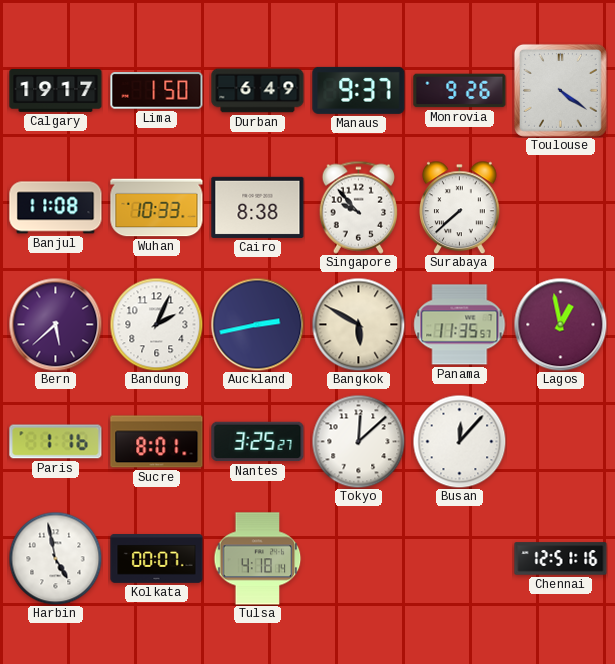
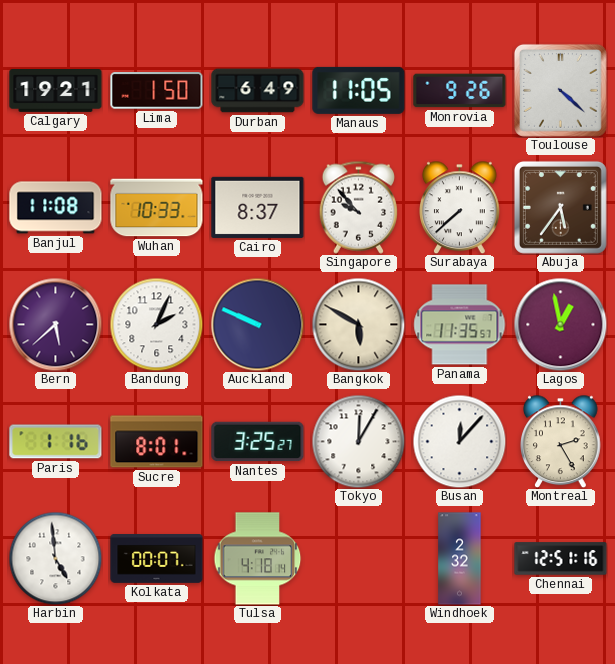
Calgary: 19:17 -> 19:21 (56, 91)
Manaus: 9:37 -> 11:05 (359, 90)
Toulouse: 4:21 -> 4:22 (560, 90)
Cairo: 8:38 -> 8:37 (258, 207)
Abuja: none -> 5:36 (560, 207)
Auckland: 2:43 -> 9:49 (257, 324)
Tokyo: 12:08 -> 12:05 (358, 441)
Montreal: none -> 2:25 (561, 441)
Harbin: 4:58 -> 4:59 (55, 558)
Windhoek: none -> 2:32 (460, 559)
